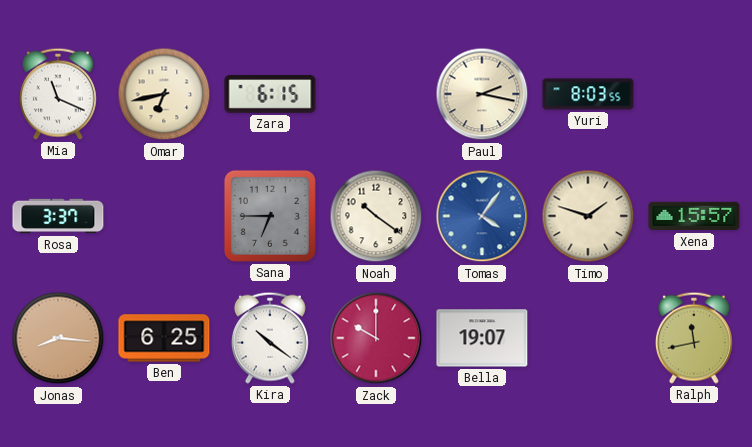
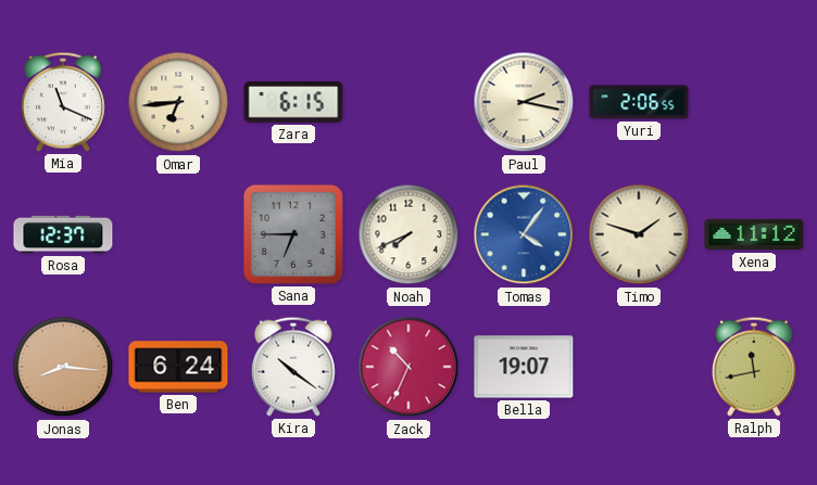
Omar: 6:43 -> 6:44 (178, 102)
Yuri: 8:03 -> 2:06 (639, 102)
Rosa: 3:37 -> 12:37 (63, 234)
Noah: 10:21 -> 7:41 (409, 234)
Xena: 15:57 -> 11:12 (754, 234)
Ben: 6:25 -> 6:24 (178, 367)
Zack: 10:00 -> 10:34 (409, 367)
